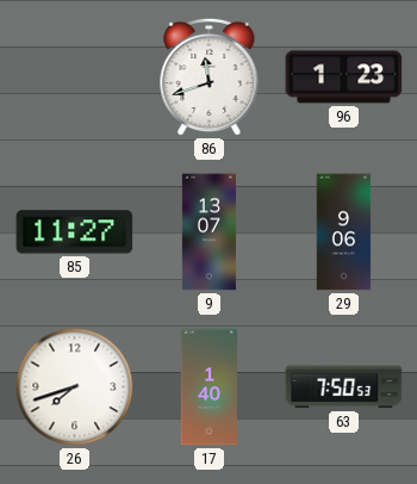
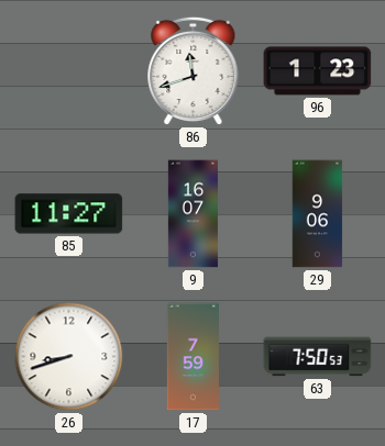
9: 13:07 -> 16:07 (193, 214)
26: 7:42 -> 8:42 (69, 357)
17: 1:40 -> 7:59 (194, 357)
